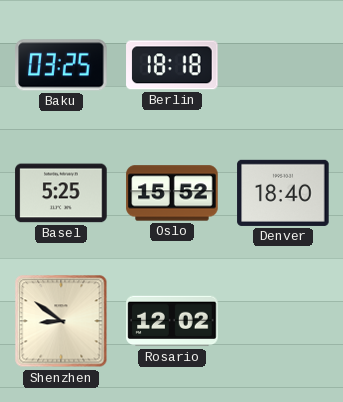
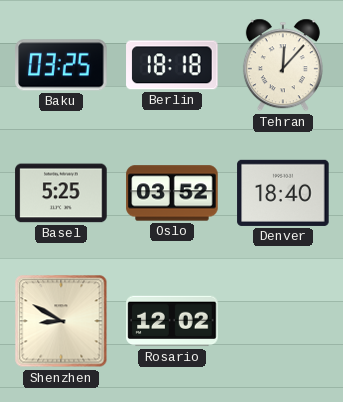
Tehran: none -> 12:07 (283, 65)
Oslo: 15:52 -> 03:52 (172, 193)
Shenzhen: 8:51 -> 8:50 (61, 321)
